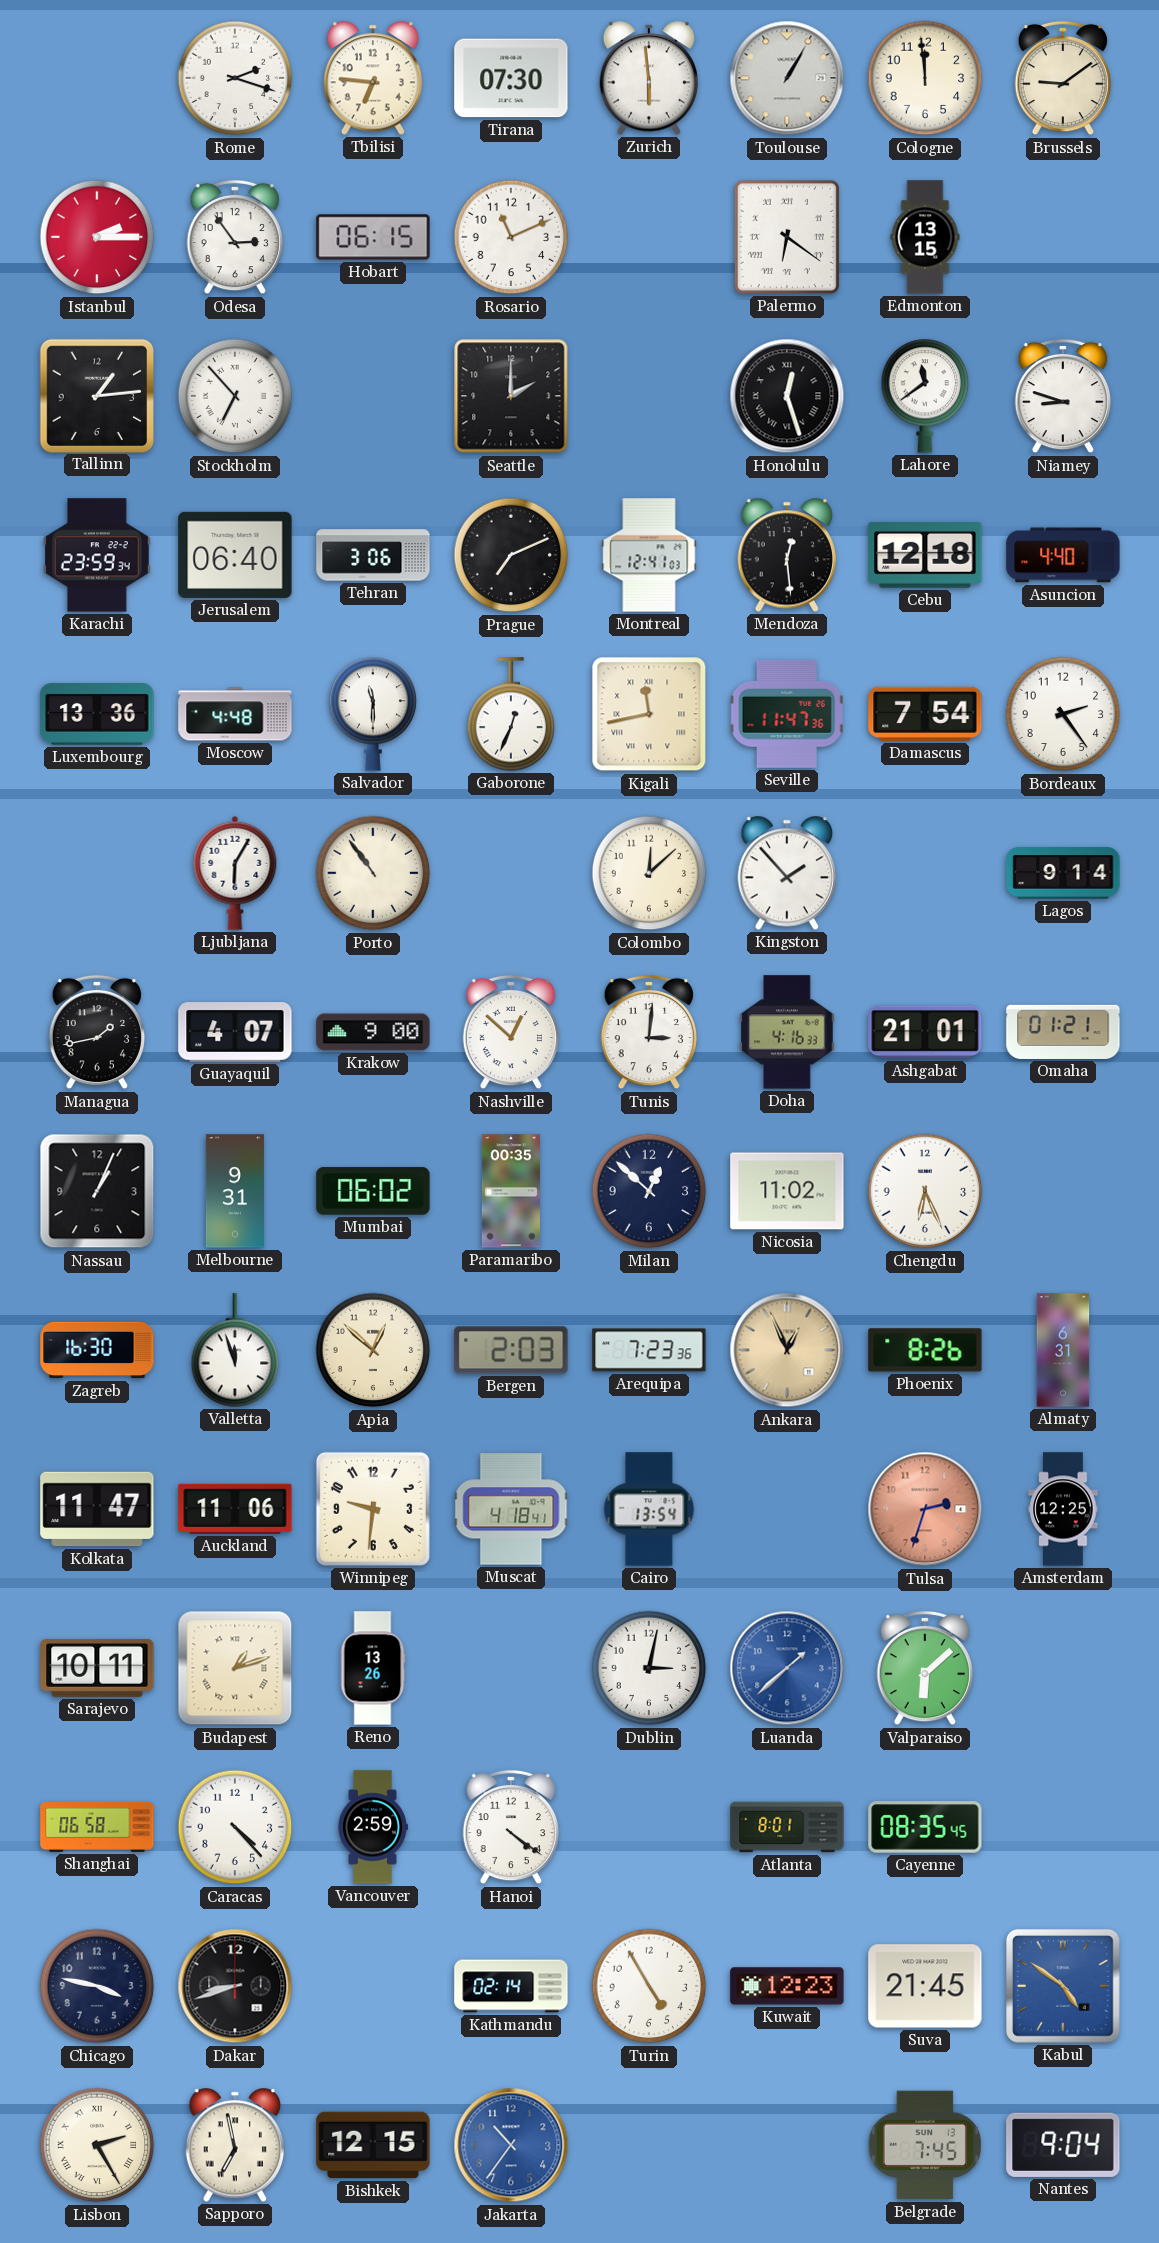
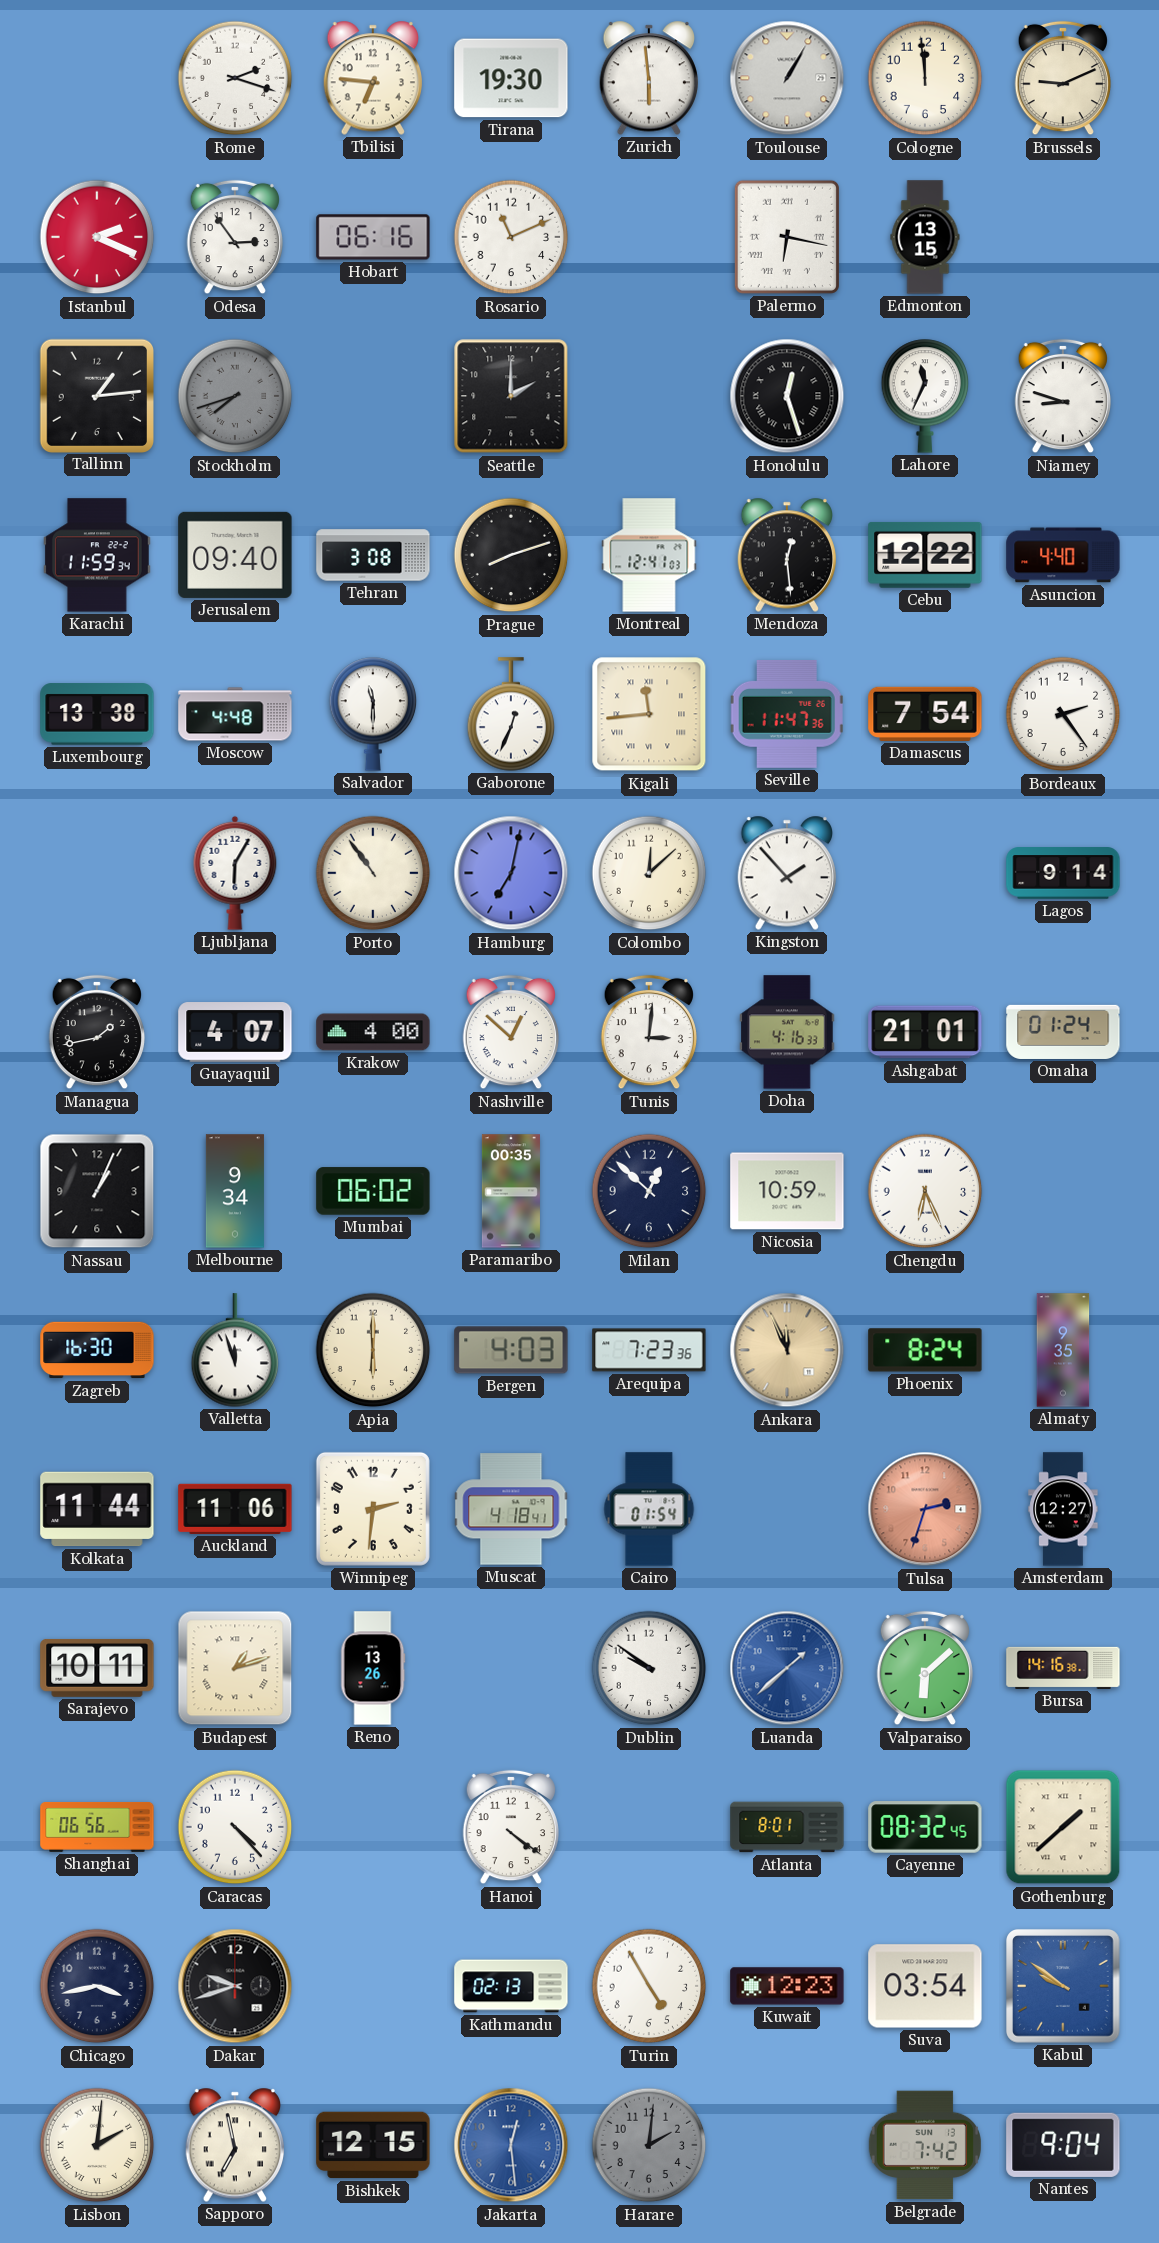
Tirana: 07:30 -> 19:30 (511, 78)
Brussels: 9:09 -> 9:11 (1062, 78)
Istanbul: 2:15 -> 2:19 (97, 237)
Hobart: 06:15 -> 06:16 (373, 237)
Palermo: 6:21 -> 6:17 (787, 237)
Stockholm: 6:53 -> 7:42 (235, 396)
Stockholm dial: white -> grey (235, 396)
Lahore: 11:39 -> 11:34 (925, 396)
Karachi: 23:59 -> 11:59 (97, 555)
Jerusalem: 06:40 -> 09:40 (235, 555)
Tehran: 3:06 -> 3:08 (373, 555)
Prague: 7:11 -> 8:12 (511, 555)
Cebu: 12:18 -> 12:22 (925, 555)
Luxembourg: 13:36 -> 13:38 (97, 714)
Kigali: 11:43 -> 11:44 (649, 714)
Hamburg: none -> 7:02 (511, 873)
Krakow: 9:00 -> 4:00 (373, 1032)
Omaha: 01:21 -> 01:24 (1063, 1032)
Melbourne: 9:31 -> 9:34 (235, 1191)
Nicosia: 11:02 -> 10:59 (787, 1191)
Apia: 12:52 -> 6:00 (373, 1350)
Bergen: 2:03 -> 4:03 (511, 1350)
Ankara: 12:56 -> 11:56 (787, 1350)
Phoenix: 8:26 -> 8:24 (925, 1350)
Almaty: 6:31 -> 9:35 (1063, 1350)
Kolkata: 11:47 -> 11:44 (97, 1509)
Winnipeg: 9:31 -> 2:31 (373, 1509)
Cairo: 13:54 -> 01:54 (649, 1509)
Amsterdam: 12:25 -> 12:27 (1063, 1509)
Dublin: 3:02 -> 9:51 (649, 1668)
Bursa: none -> 14:16 (1063, 1668)
Shanghai: 06:58 -> 06:56 (97, 1827)
Vancouver: 2:59 -> none (372, 1827)
Cayenne: 08:35 -> 08:32 (925, 1827)
Gothenburg: none -> 1:38 (1063, 1827)
Chicago: 3:47 -> 3:43 (97, 1986)
Dakar: 8:42 -> 9:42 (235, 1986)
Kathmandu: 02:14 -> 02:13 (511, 1986)
Suva: 21:45 -> 03:54 (925, 1986)
Kabul: 4:51 -> 9:51 (1064, 1987)
Lisbon: 2:25 -> 2:01 (97, 2145)
Jakarta: 10:36 -> 12:29 (511, 2145)
Harare: none -> 2:01 (649, 2145)
Belgrade: 7:45 -> 7:42 (925, 2145)
